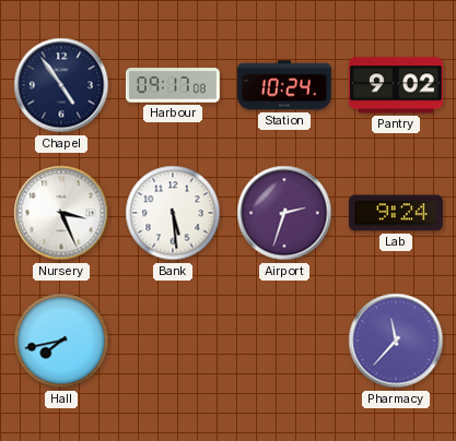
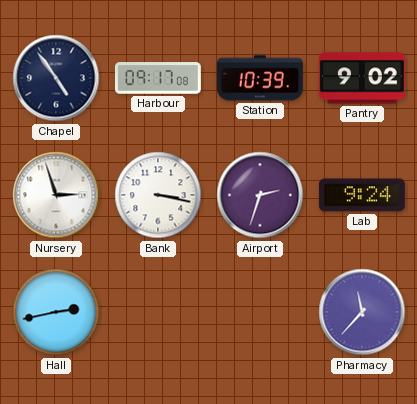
Station: 10:24 -> 10:39 (260, 78)
Nursery: 3:26 -> 2:57 (56, 195)
Bank: 5:29 -> 3:17 (158, 195)
Hall: 7:43 -> 2:43 (56, 312)
